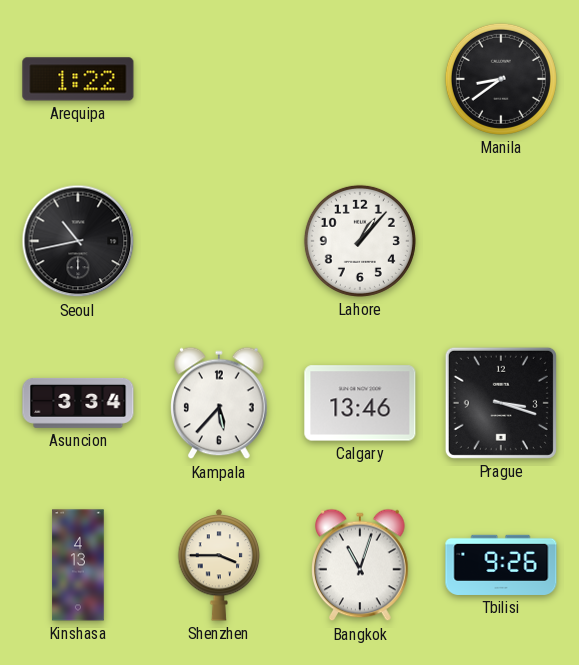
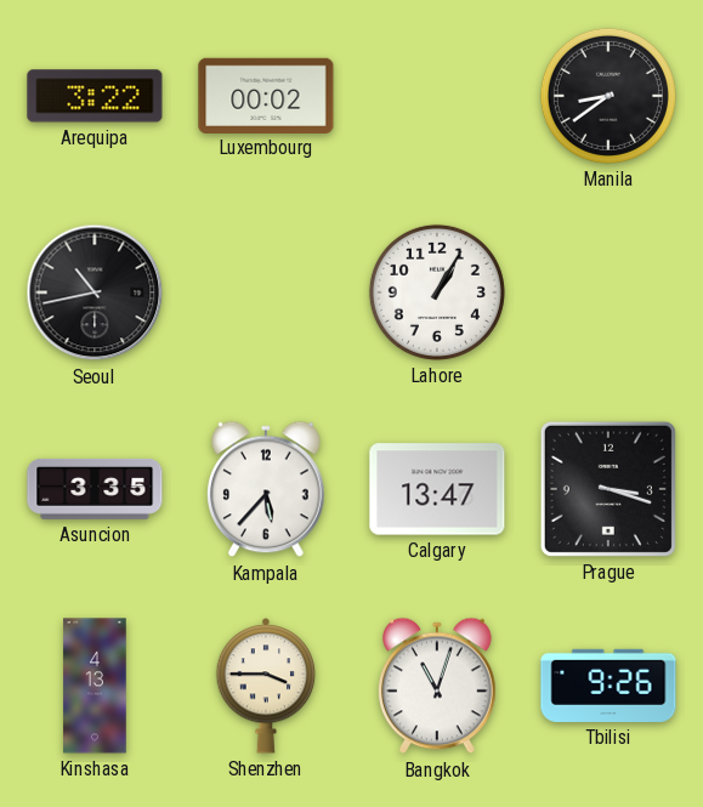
Arequipa: 1:22 -> 3:22 (95, 96)
Luxembourg: none -> 00:02 (266, 95)
Lahore: 1:07 -> 1:05 (437, 292)
Asuncion: 3:34 -> 3:35 (95, 489)
Calgary: 13:46 -> 13:47 (437, 489)
